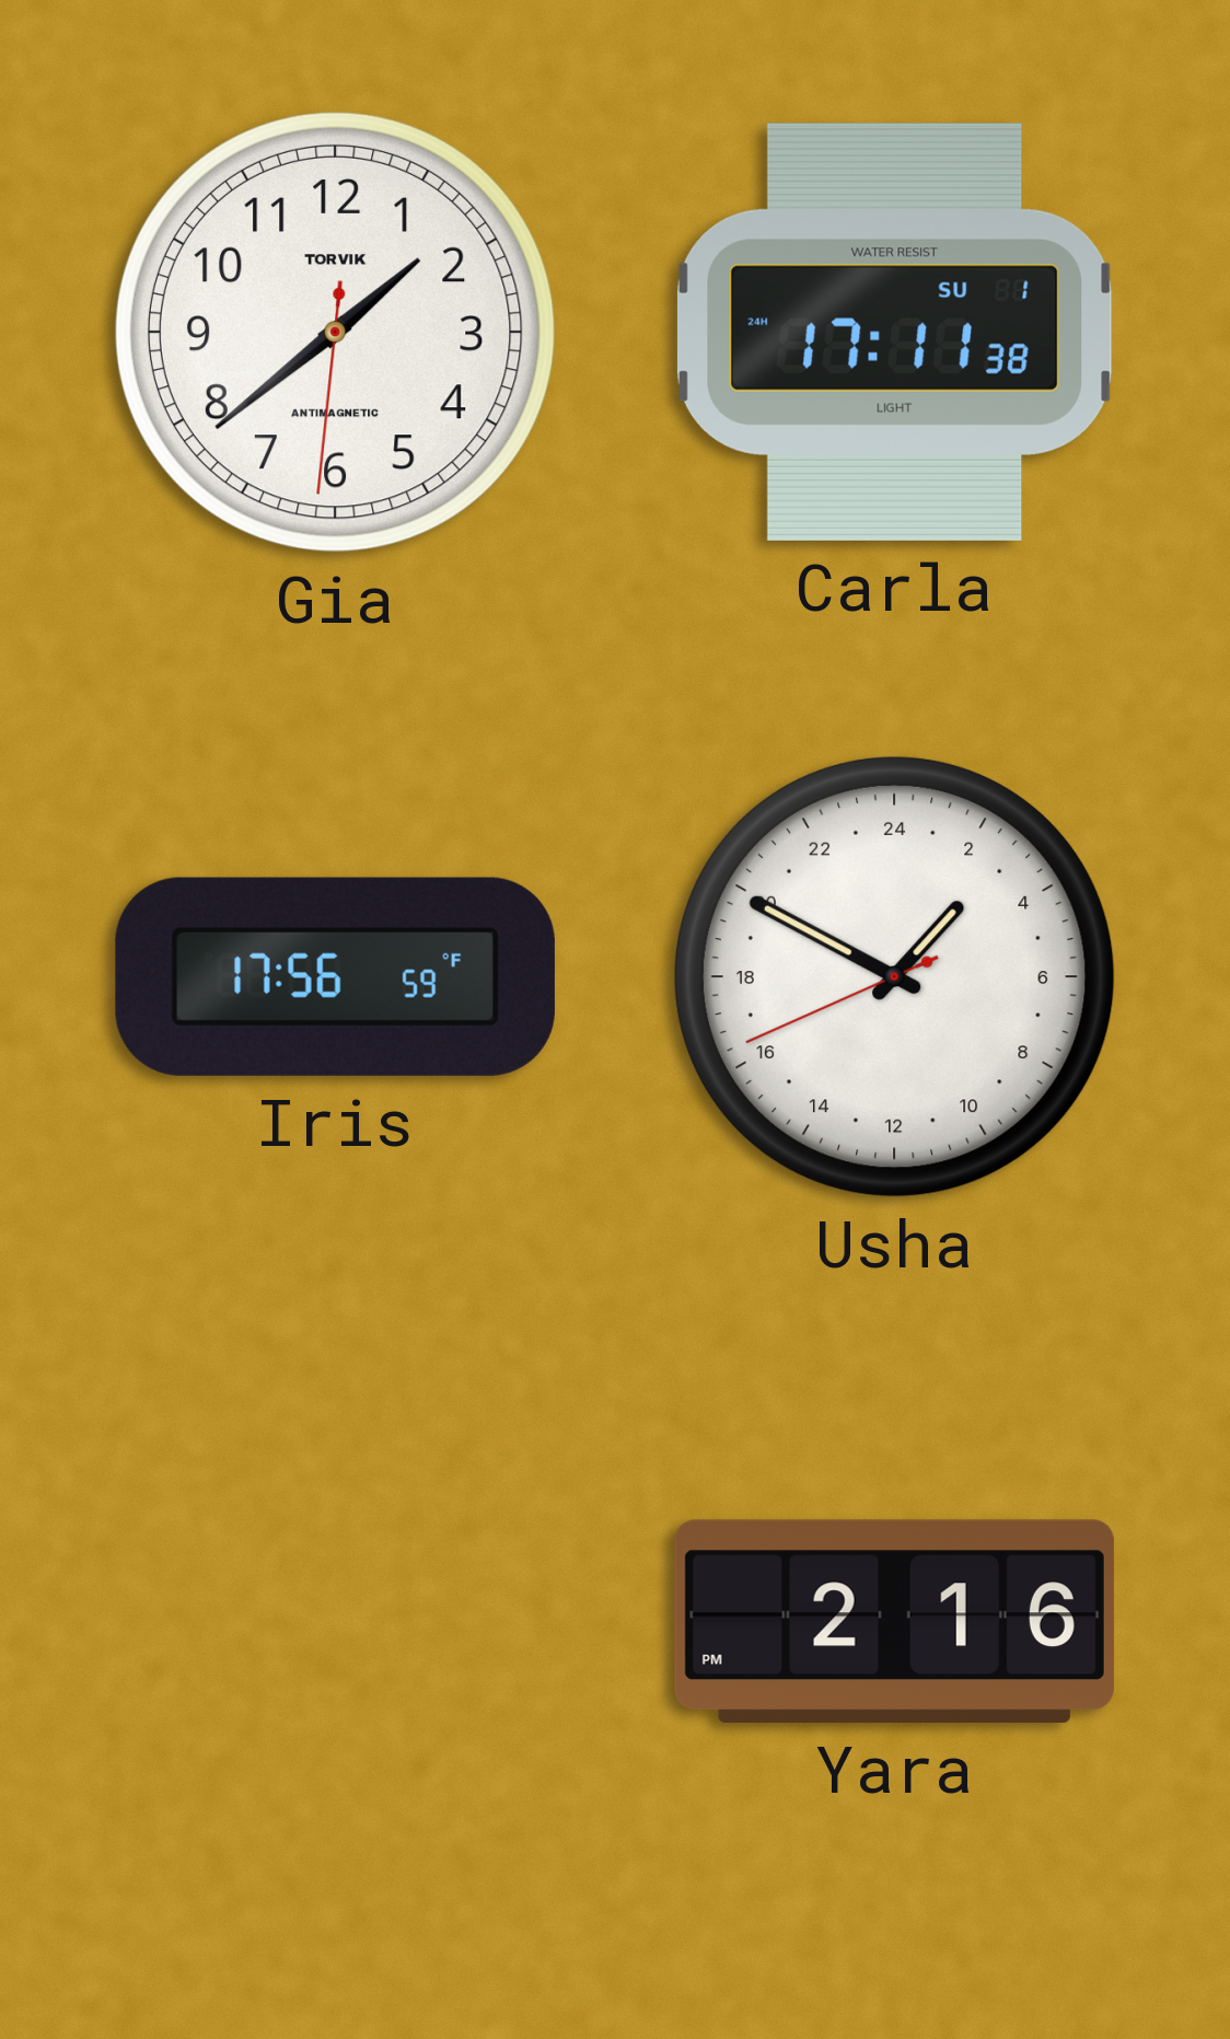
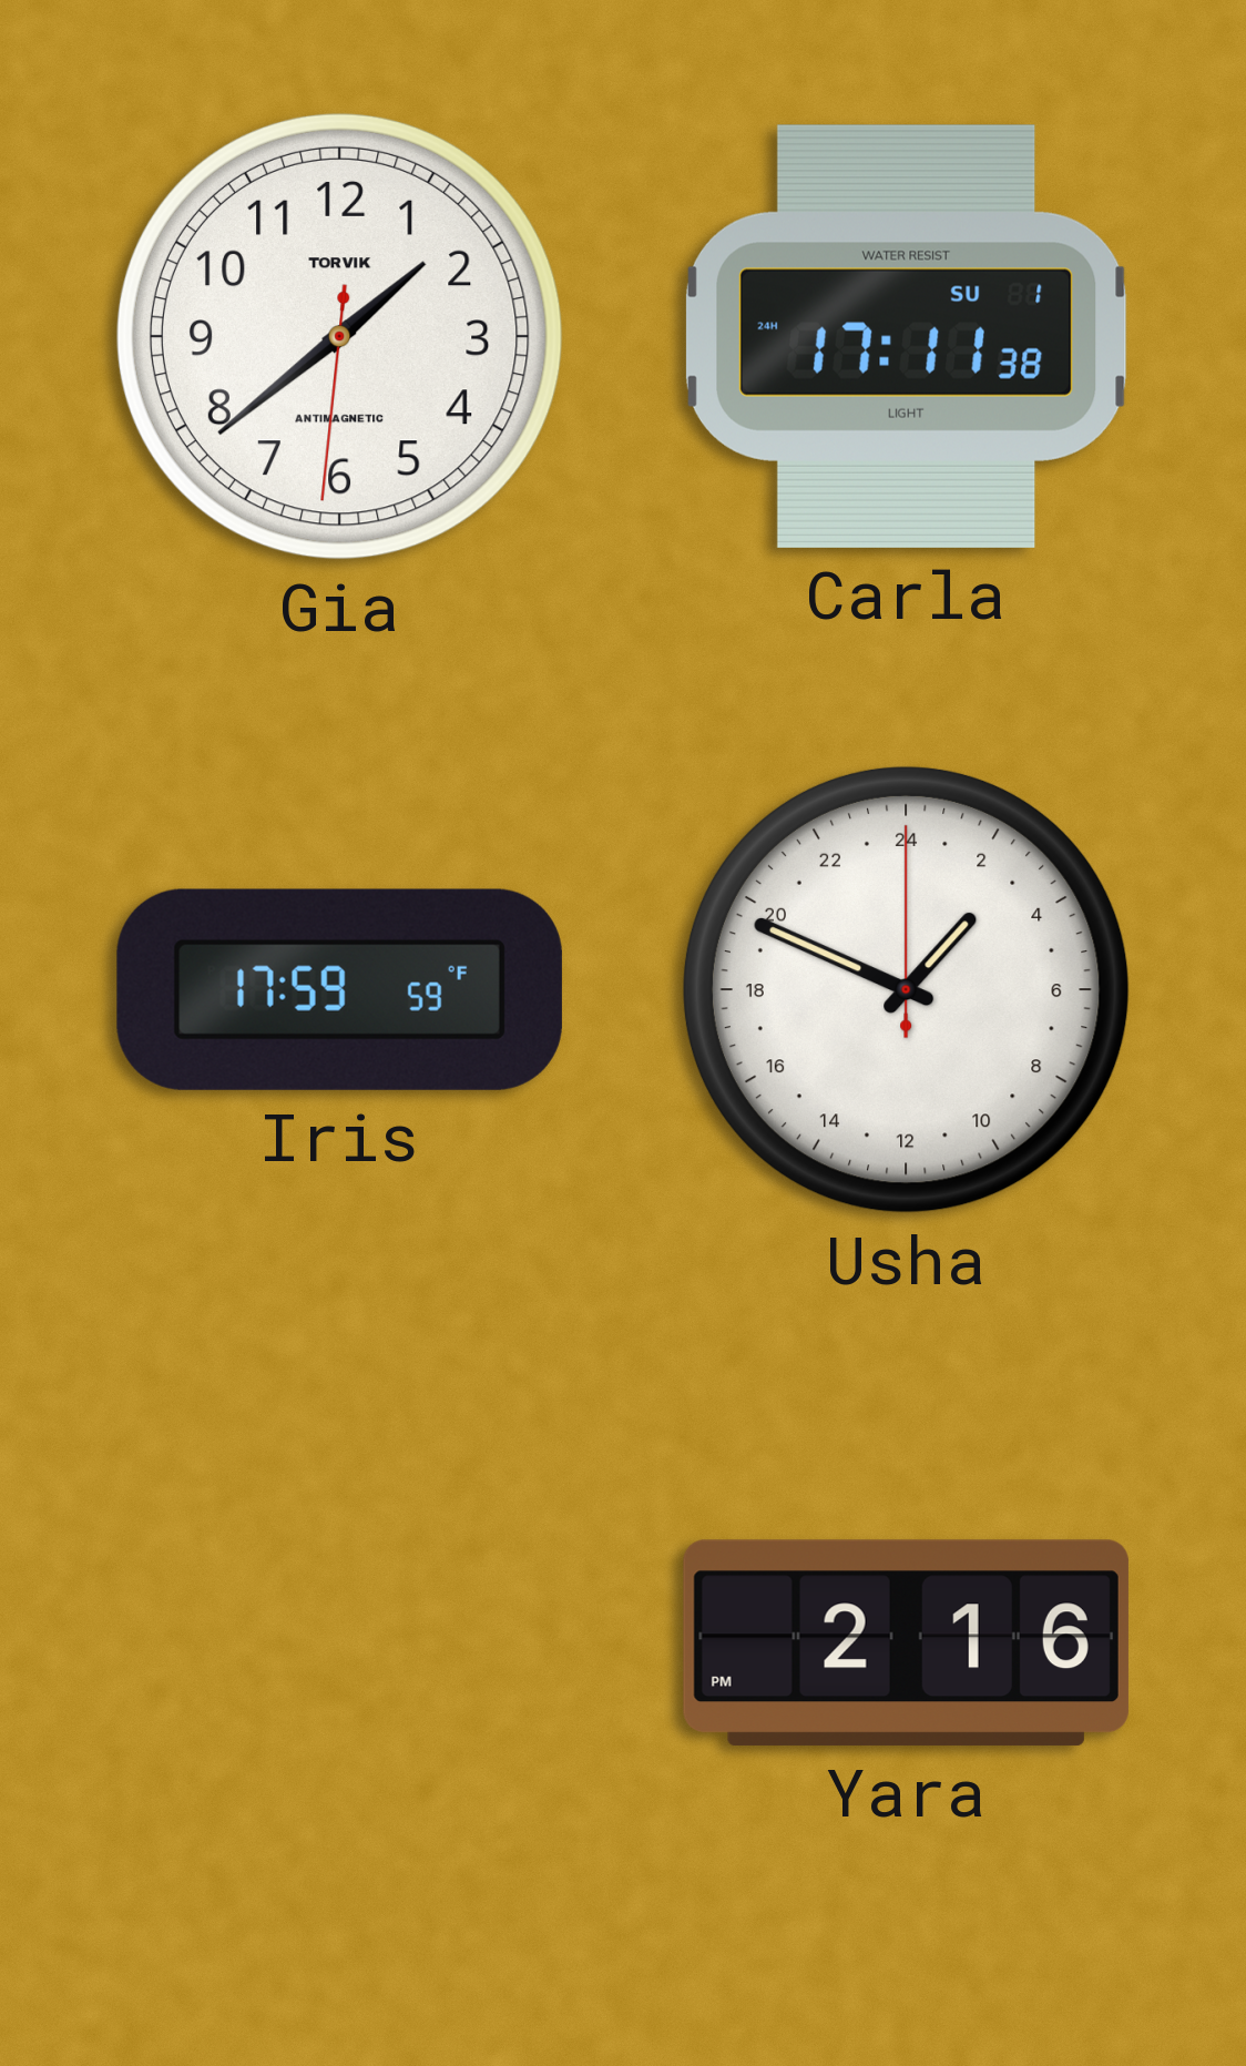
Iris: 17:56 -> 17:59 (339, 989)
Usha: 2:49:41 -> 2:49:00 (906, 989)
